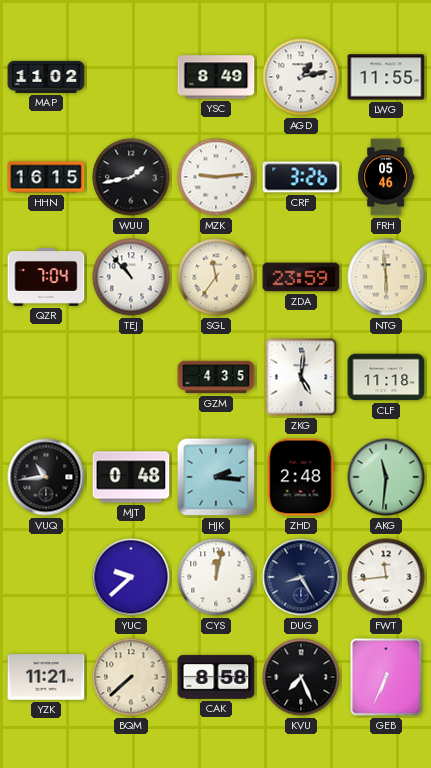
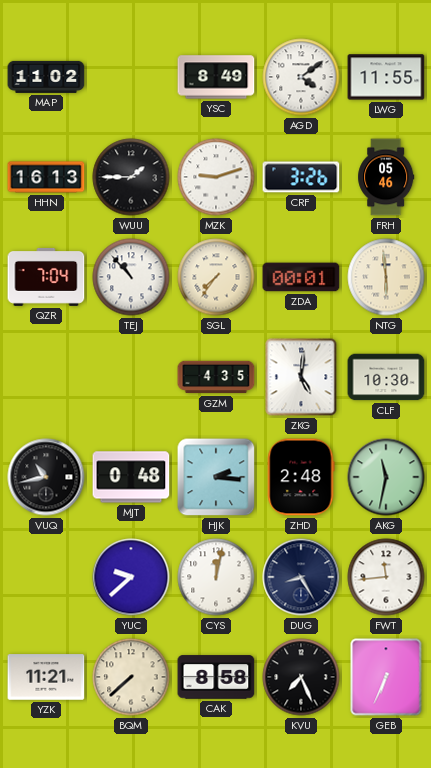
AGD: 1:13 -> 4:09 (301, 77)
HHN: 16:15 -> 16:13 (46, 177)
WUU: 1:43 -> 1:45 (131, 177)
MZK: 9:14 -> 9:12 (216, 177)
SGL: 11:36 -> 7:36 (216, 277)
ZDA: 23:59 -> 00:01 (301, 277)
CLF: 11:18 -> 10:30 (386, 377)
VUQ: 10:44 -> 10:43 (46, 477)
AKG: 11:31 -> 11:32 (386, 477)
